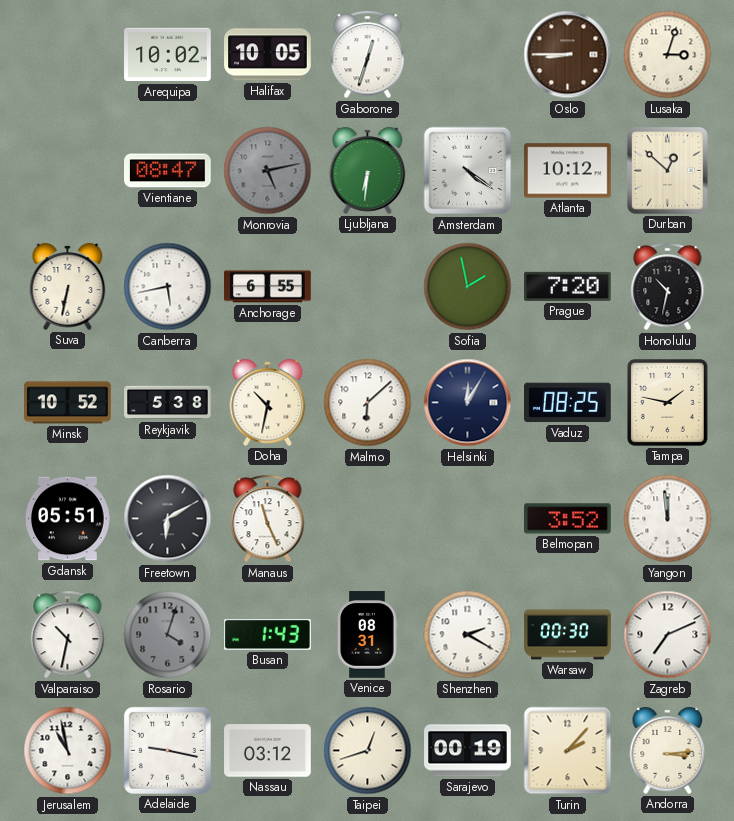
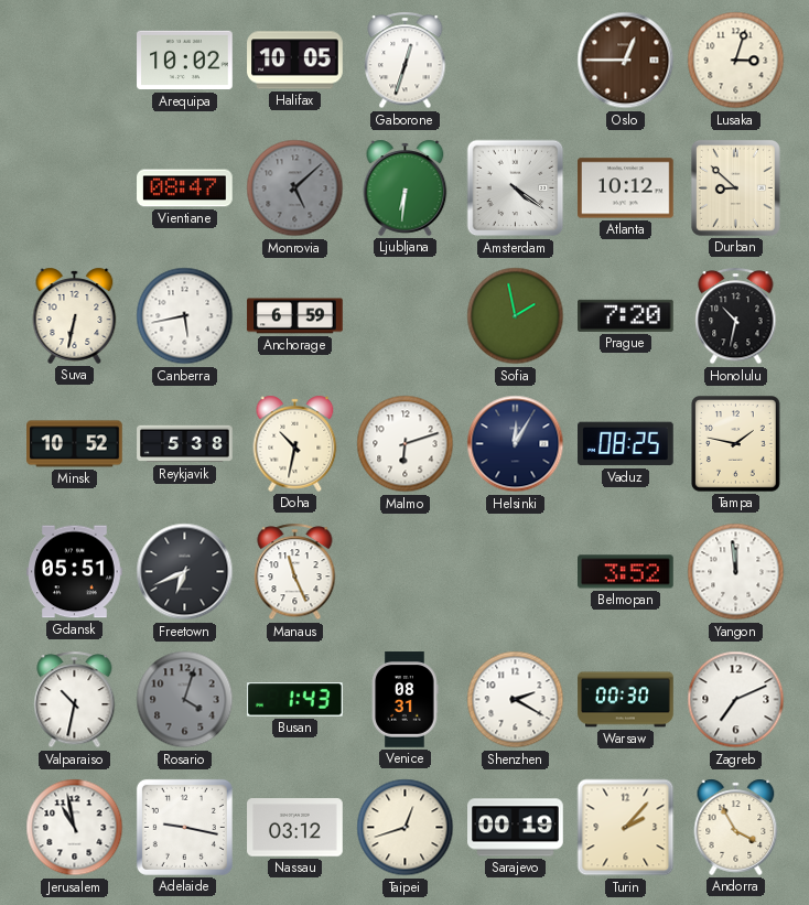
Oslo: 8:45 -> 12:45 (626, 61)
Monrovia: 5:13 -> 5:08 (295, 188)
Durban: 12:52 -> 8:52 (735, 187)
Anchorage: 6:55 -> 6:59 (295, 316)
Malmo: 6:08 -> 6:12 (406, 444)
Freetown: 6:10 -> 6:41 (185, 572)
Andorra: 3:14 -> 3:55 (736, 827)
